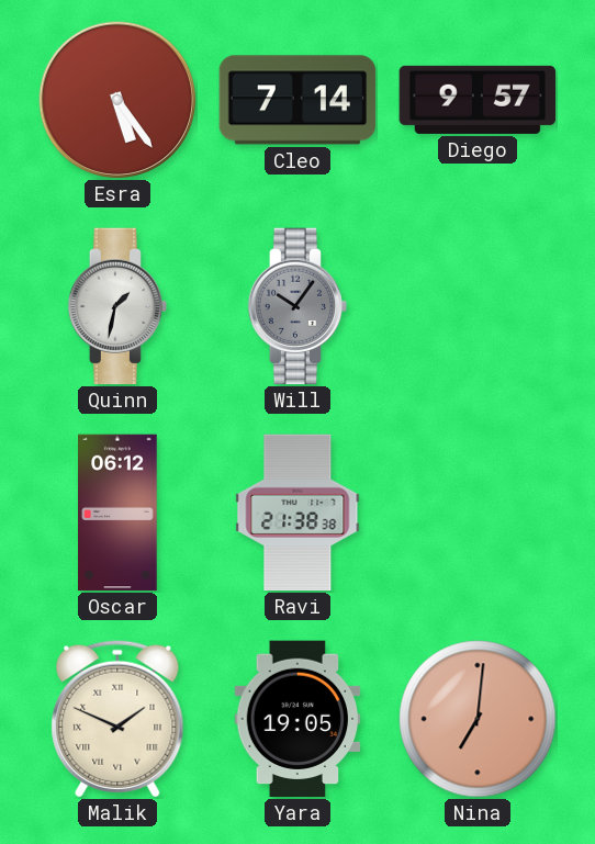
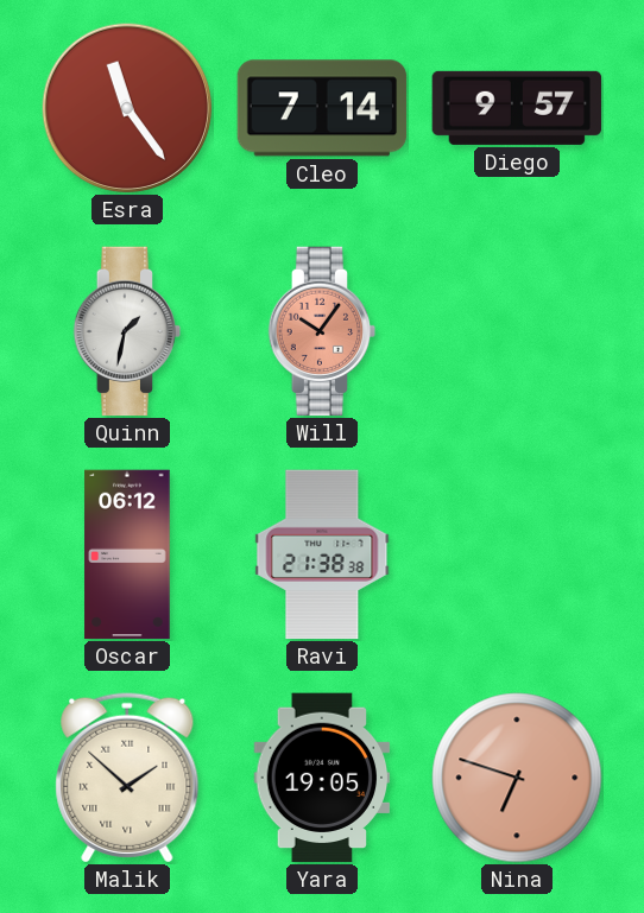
Esra: 5:24 -> 11:24 (127, 108)
Will dial: grey -> salmon (322, 331)
Malik: 1:49 -> 1:52 (127, 778)
Nina: 7:01 -> 6:48 (517, 778)
